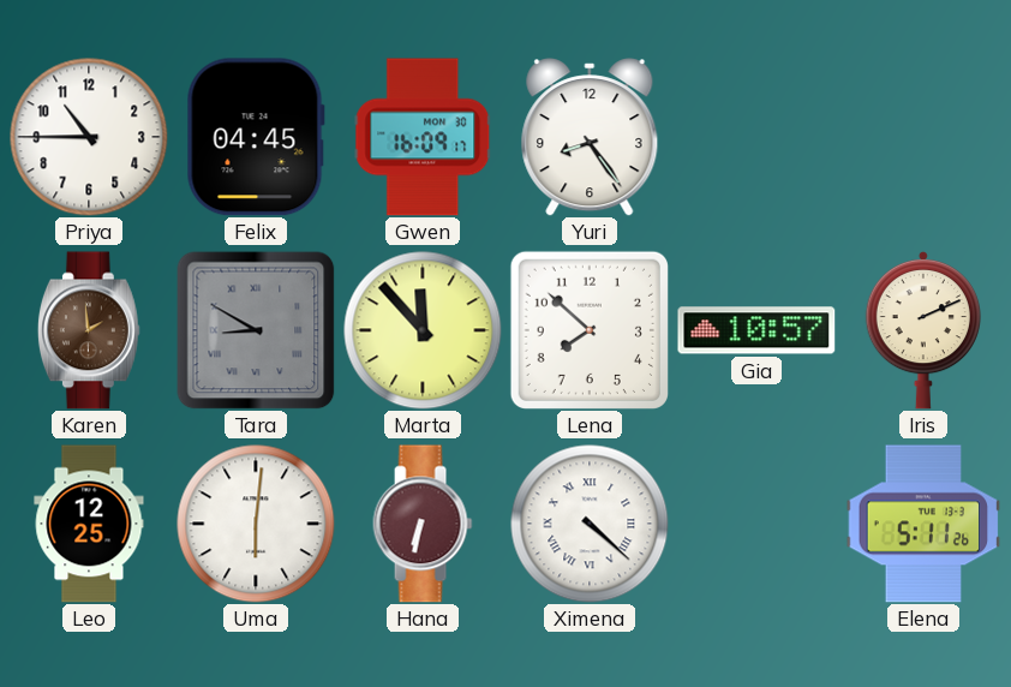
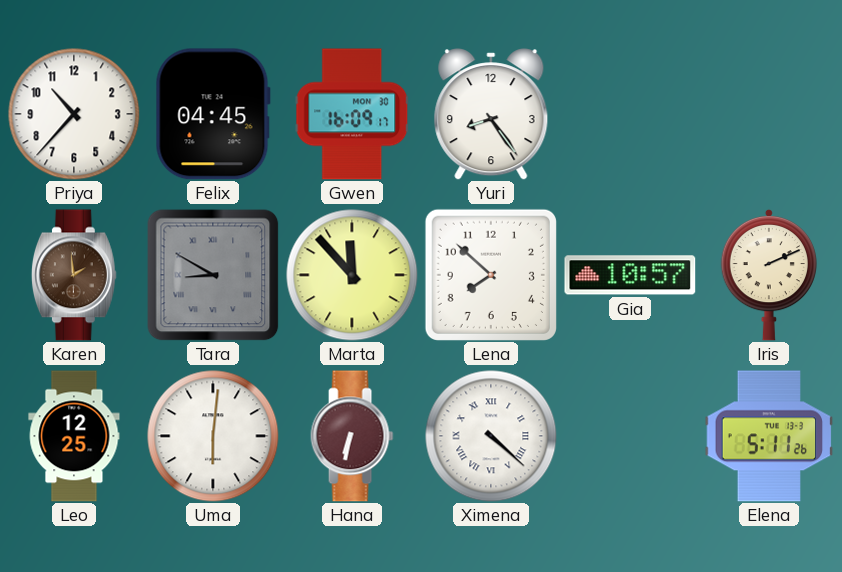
Priya: 10:45 -> 10:37 (74, 114)
